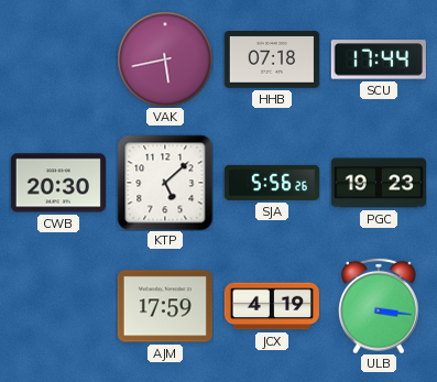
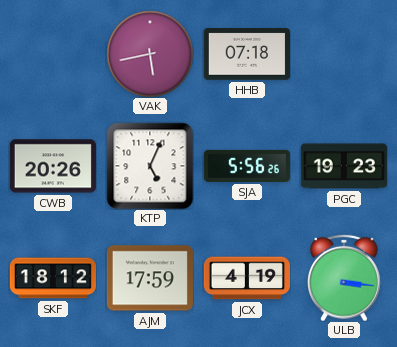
SCU: 17:44 -> none (379, 59)
CWB: 20:30 -> 20:26 (53, 166)
KTP: 5:08 -> 5:04 (150, 166)
SKF: none -> 18:12 (53, 278)
